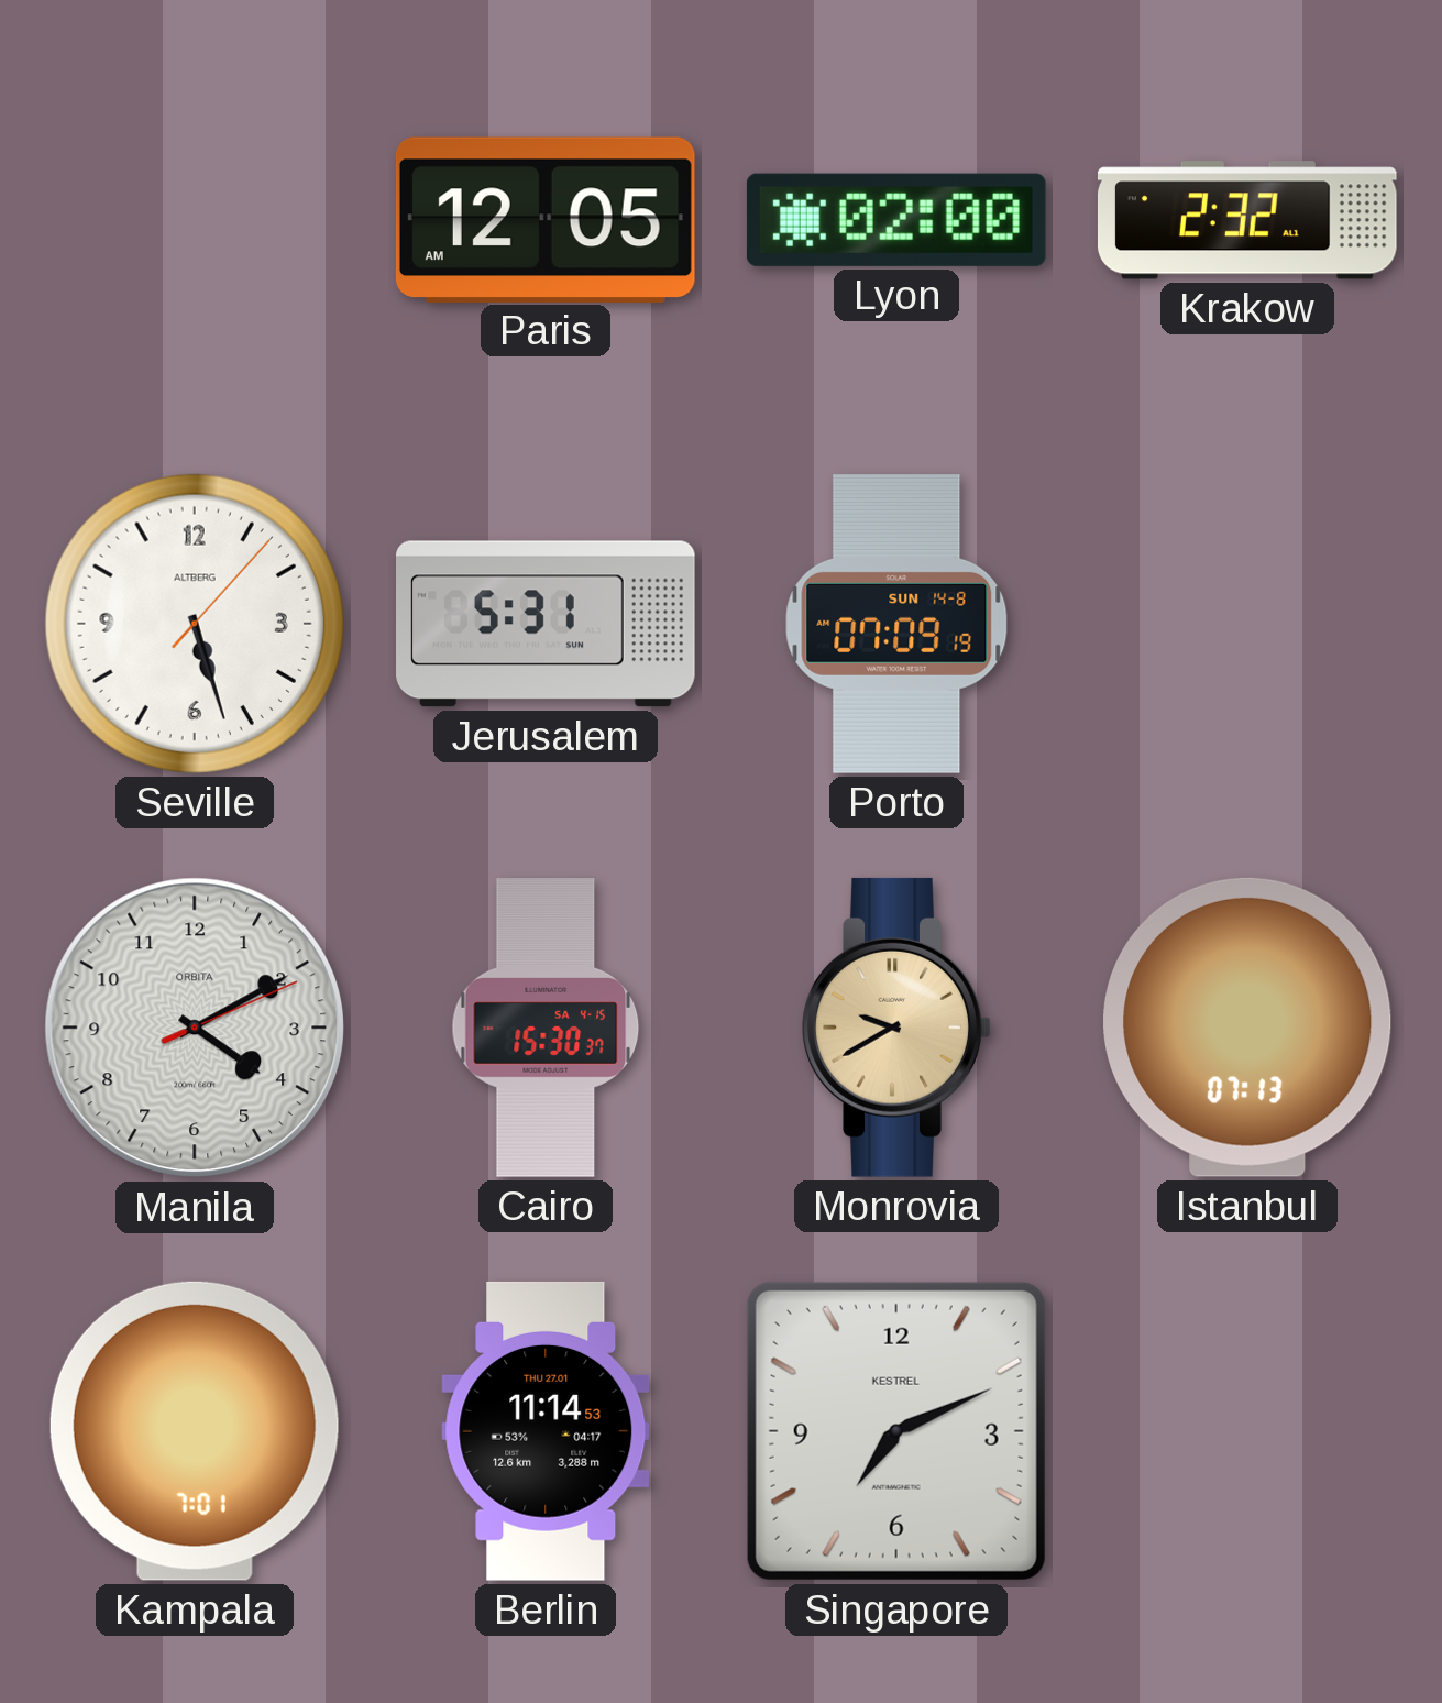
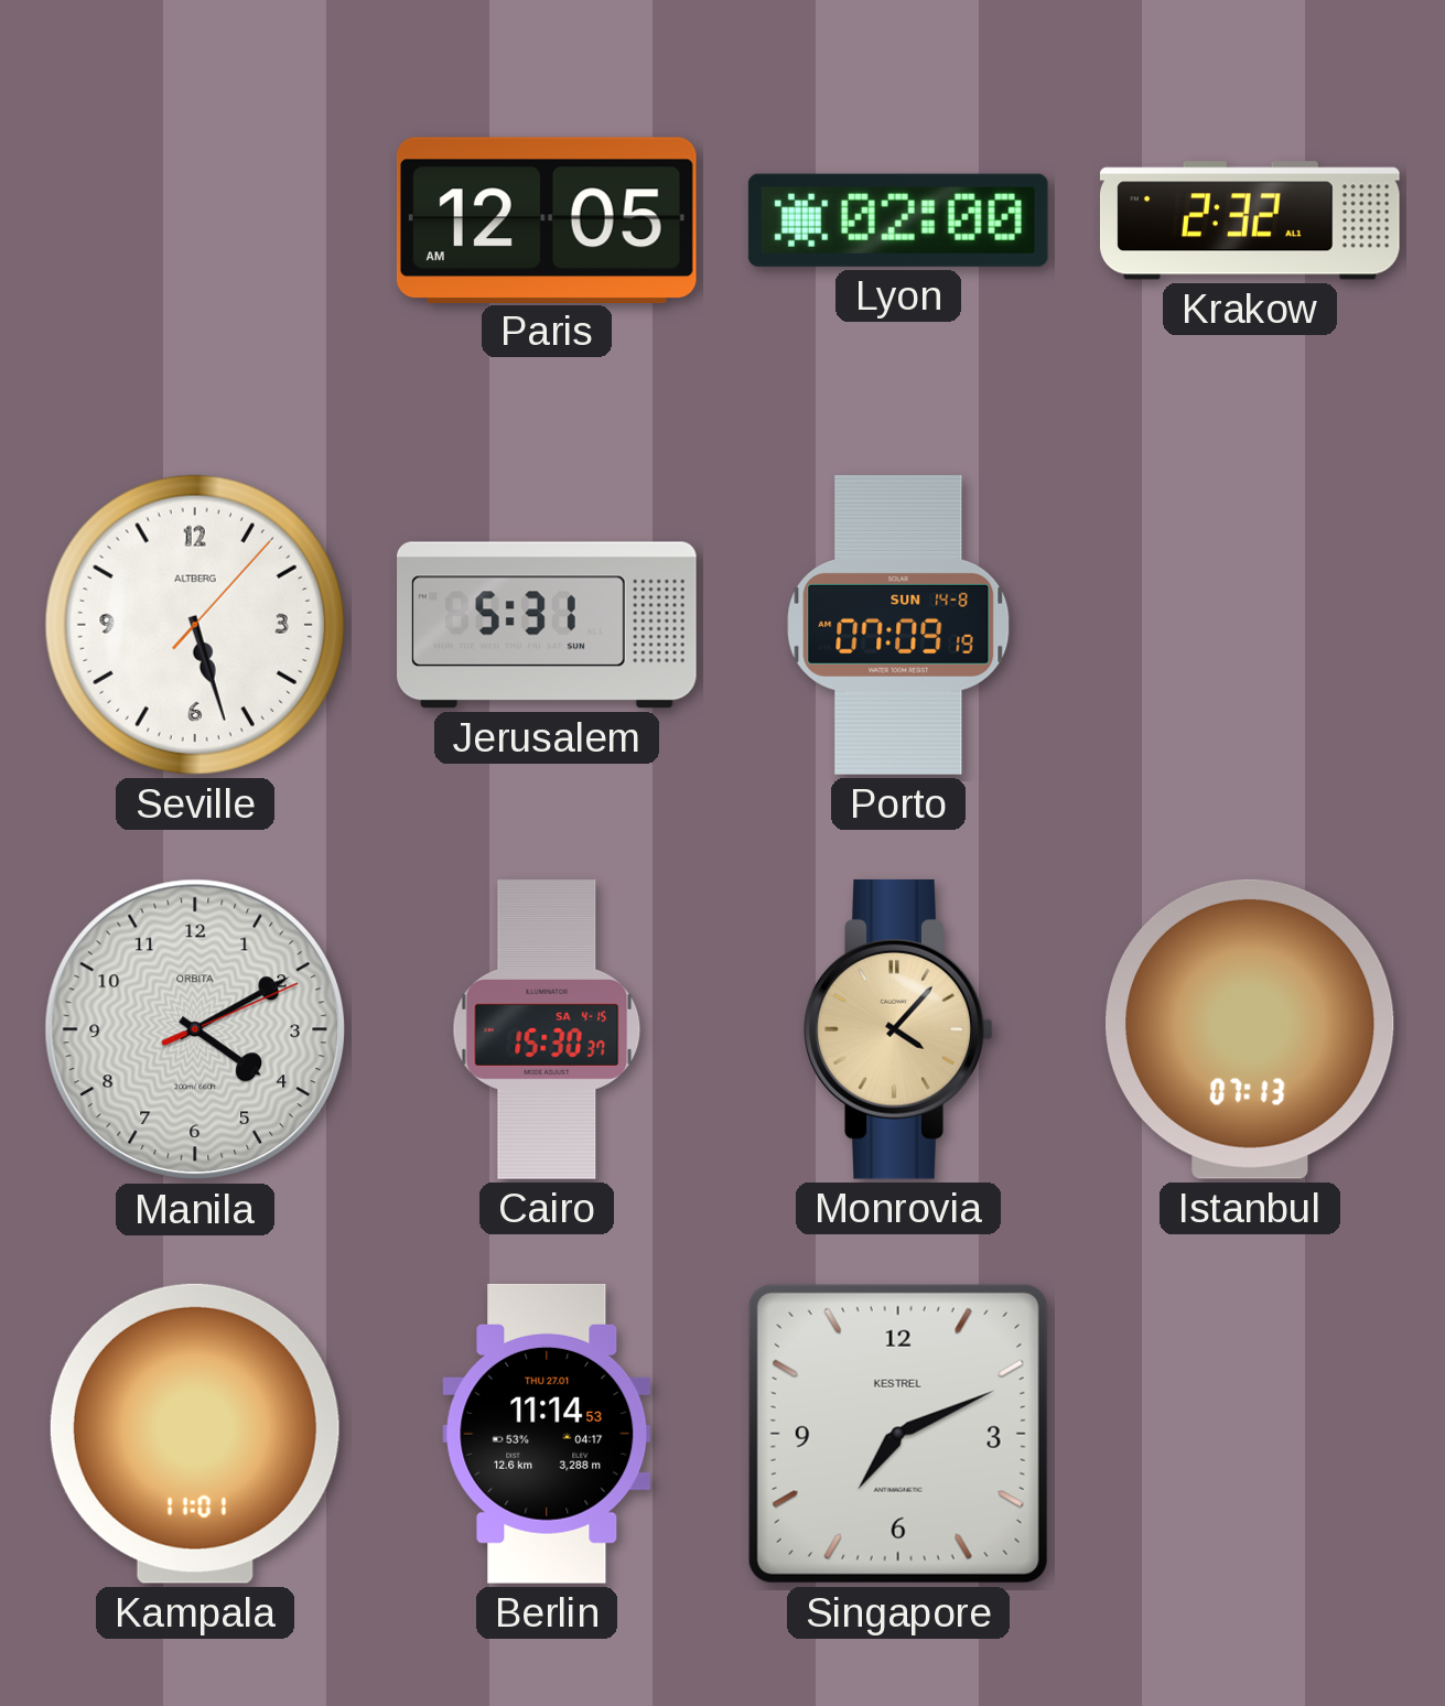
Monrovia: 9:40 -> 4:07 (898, 1029)
Kampala: 7:01 -> 11:01 (195, 1434)
